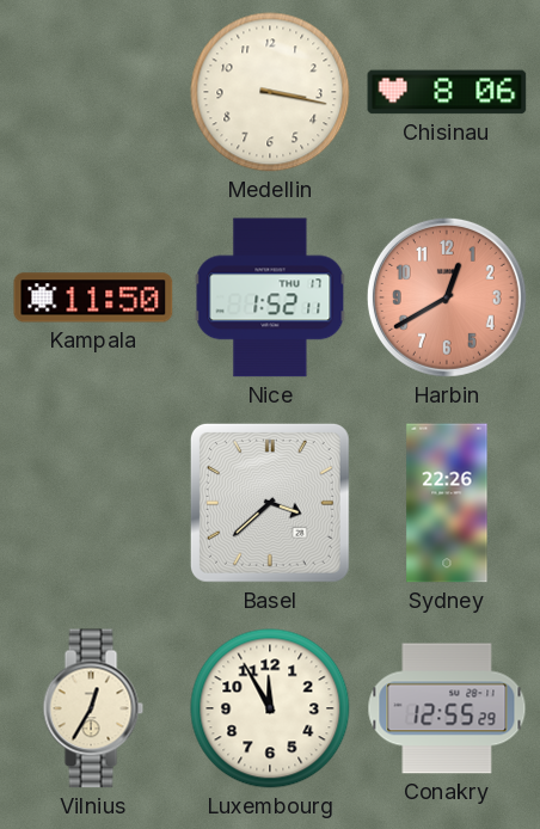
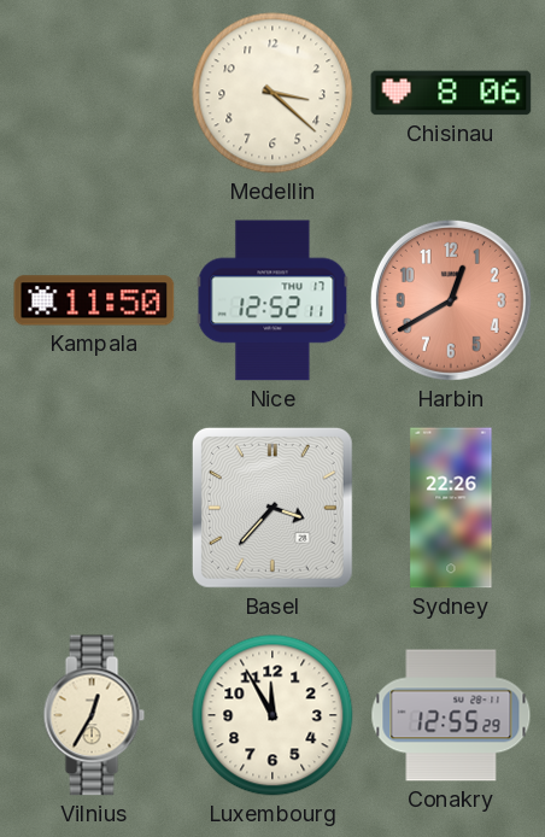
Medellin: 3:17 -> 3:22 (272, 93)
Nice: 1:52 -> 12:52 (272, 300)
Basel: 3:38 -> 3:37 (272, 508)
